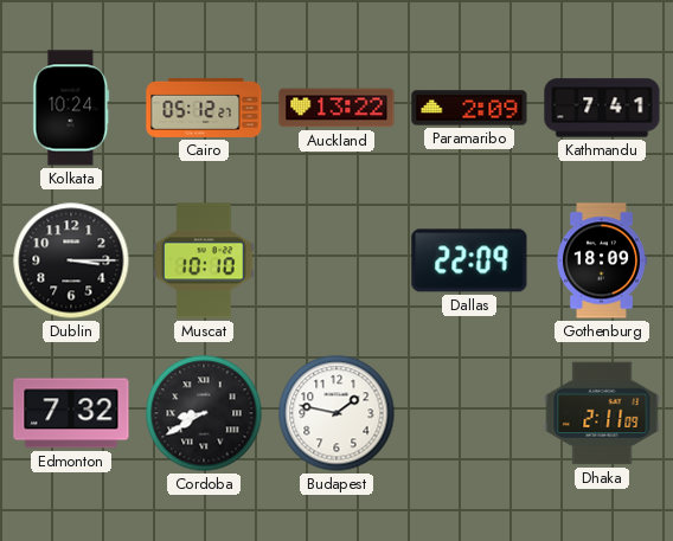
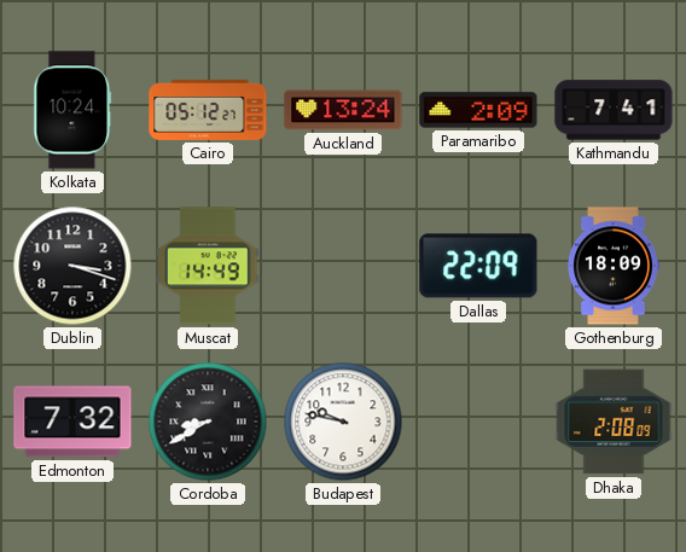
Auckland: 13:22 -> 13:24 (343, 110)
Dublin: 3:15 -> 3:18 (72, 266)
Muscat: 10:10 -> 14:49 (208, 266)
Budapest: 1:47 -> 9:47 (343, 422)
Dhaka: 2:11 -> 2:08 (614, 422)
